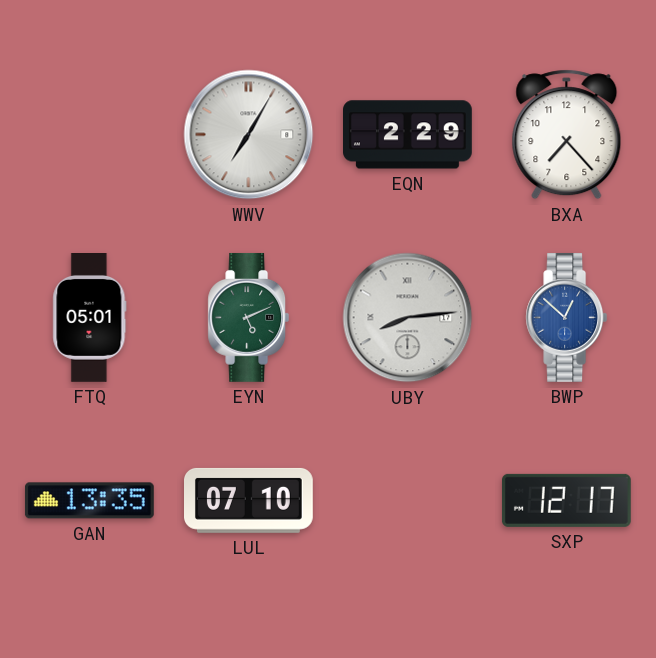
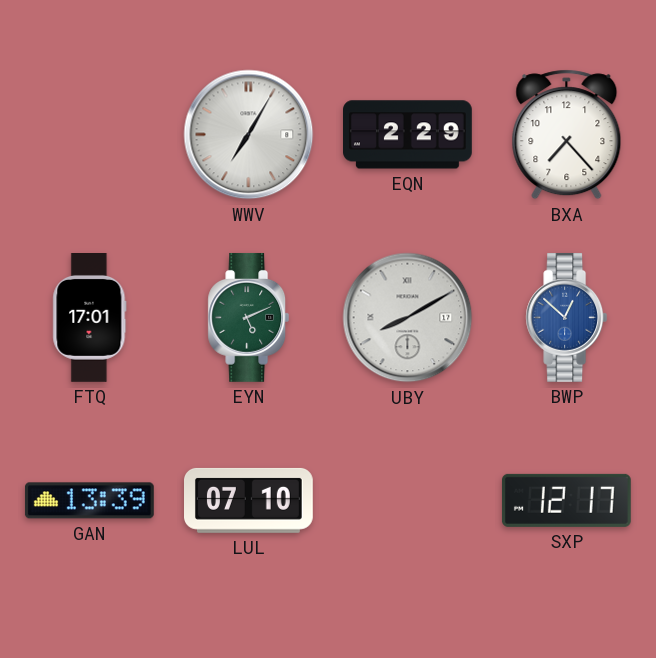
FTQ: 05:01 -> 17:01 (90, 318)
UBY: 8:14 -> 8:10 (408, 318)
GAN: 13:35 -> 13:39 (89, 501)
